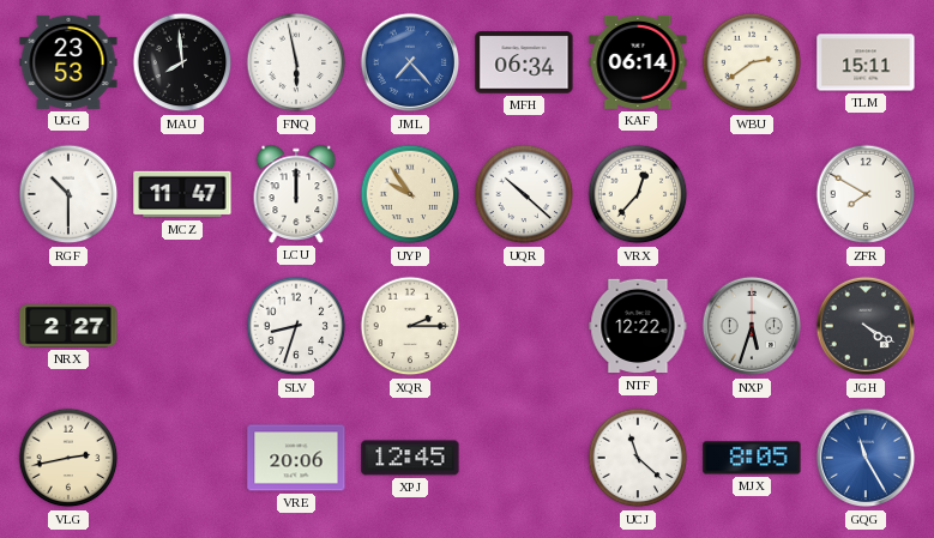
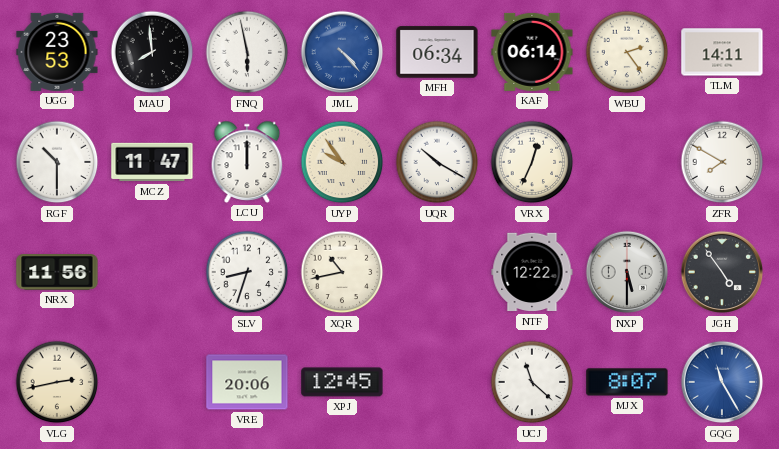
JML: 7:23 -> 4:23 (342, 52)
WBU: 2:39 -> 2:24 (627, 52)
TLM: 15:11 -> 14:11 (722, 52)
UQR: 10:22 -> 10:20 (437, 162)
VRX: 12:37 -> 12:34 (532, 162)
NRX: 2:27 -> 11:56 (57, 272)
XQR: 2:15 -> 10:43 (342, 272)
NXP: 5:33 -> 5:30 (627, 272)
JGH: 4:20 -> 4:54 (722, 272)
MJX: 8:05 -> 8:07 (627, 382)
